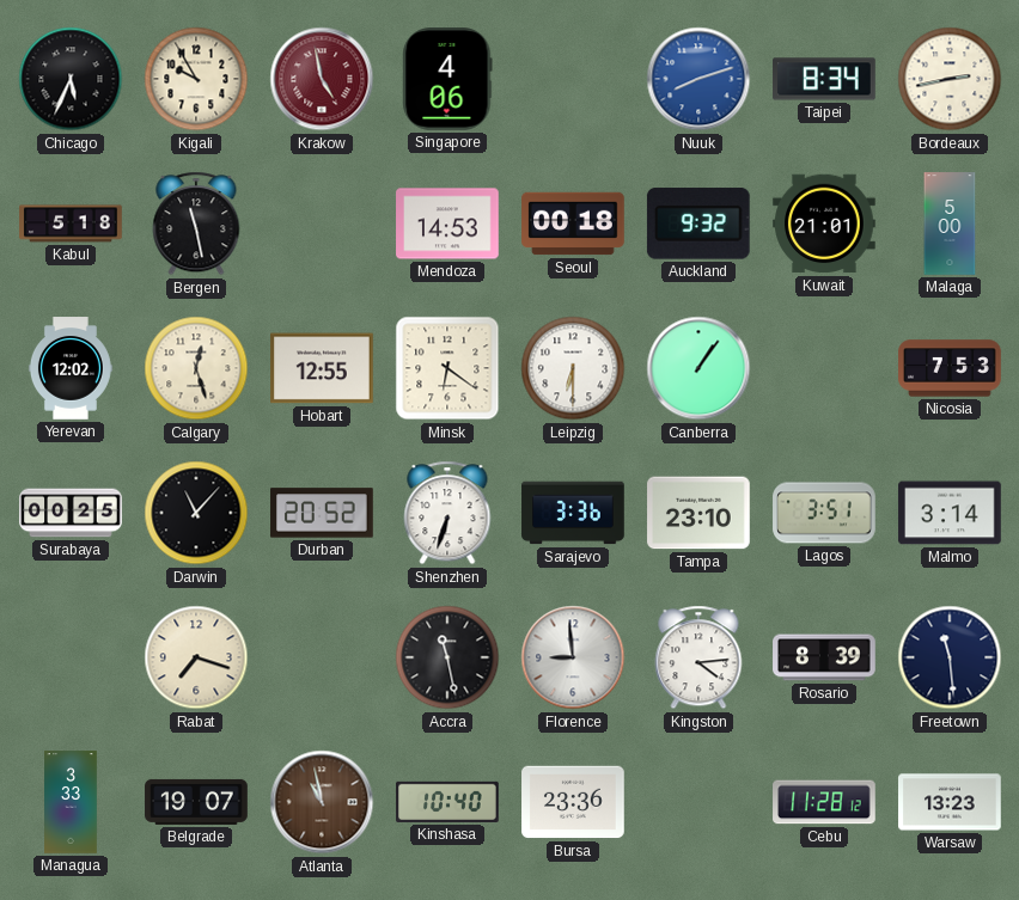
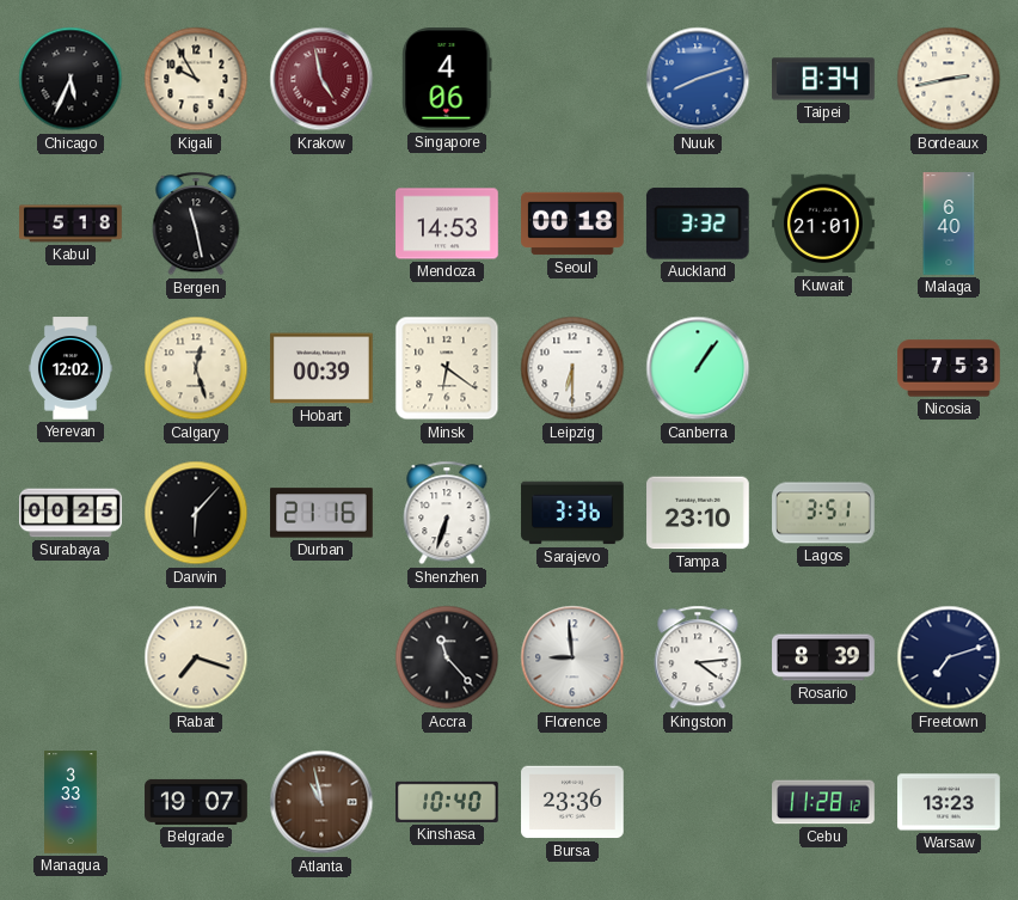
Auckland: 9:32 -> 3:32 (698, 224)
Malaga: 5:00 -> 6:40 (949, 224)
Hobart: 12:55 -> 00:39 (321, 368)
Darwin: 11:07 -> 6:07 (196, 513)
Durban: 20:52 -> 21:16 (321, 513)
Malmo: 3:14 -> none (950, 513)
Accra: 11:28 -> 11:23 (447, 657)
Freetown: 11:29 -> 7:12 (949, 657)
